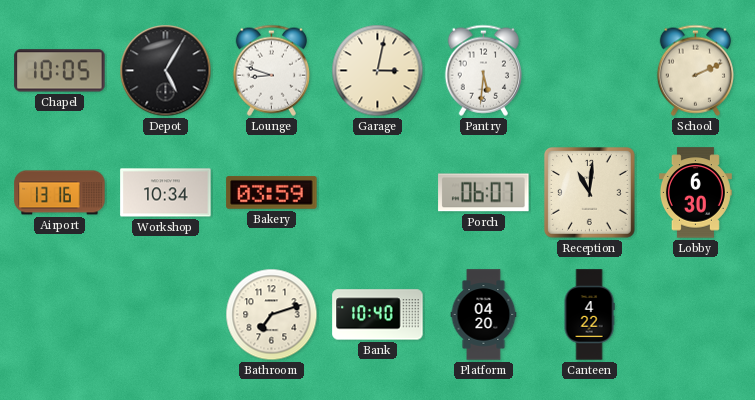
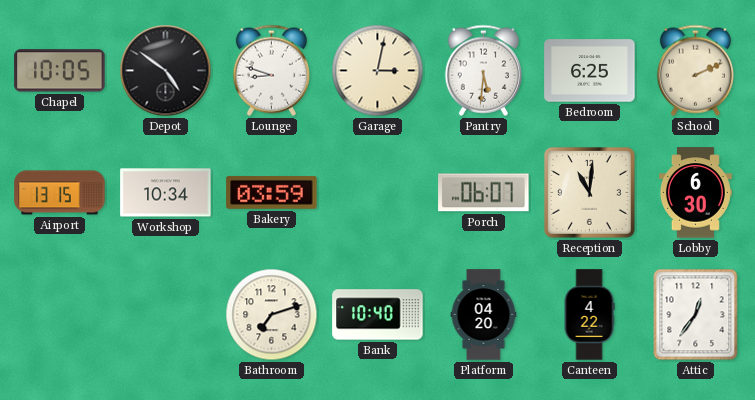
Depot: 5:05 -> 4:51 (166, 71)
Bedroom: none -> 6:25 (590, 71)
Airport: 13:16 -> 13:15 (60, 193)
Attic: none -> 12:36 (696, 315)
